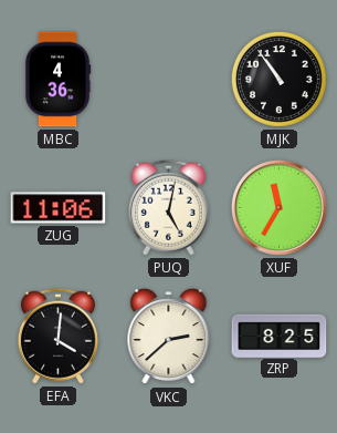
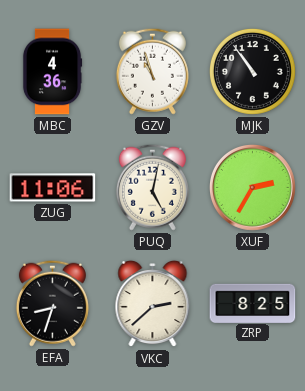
GZV: none -> 10:57 (152, 71)
XUF: 11:35 -> 2:35 (253, 188)
EFA: 4:01 -> 8:33 (52, 303)
